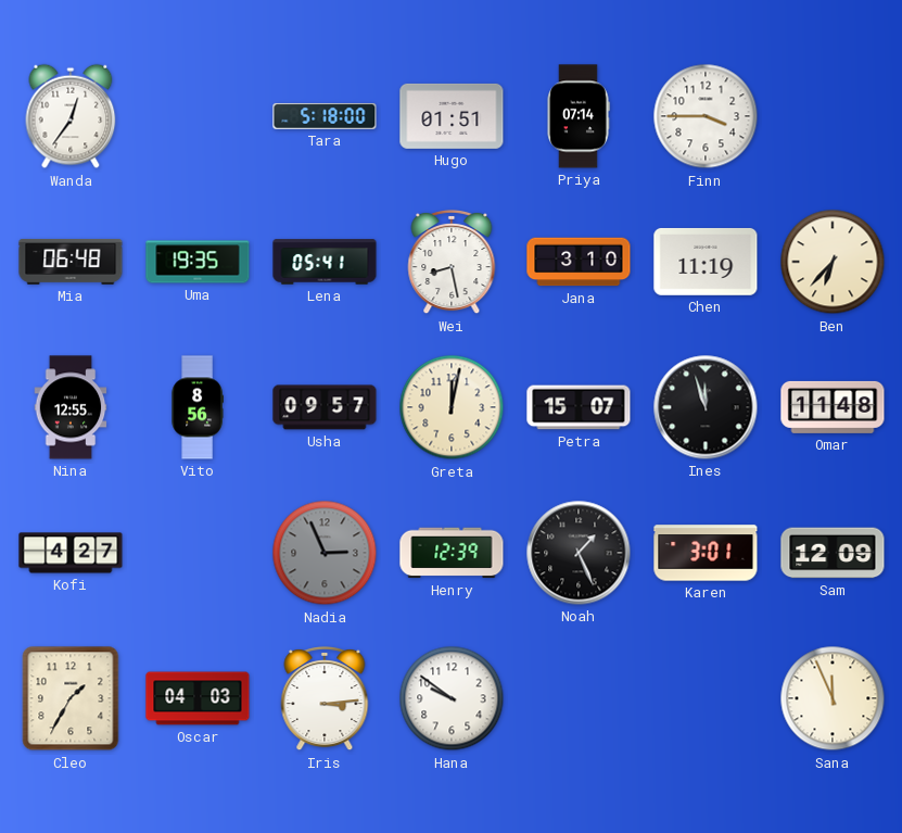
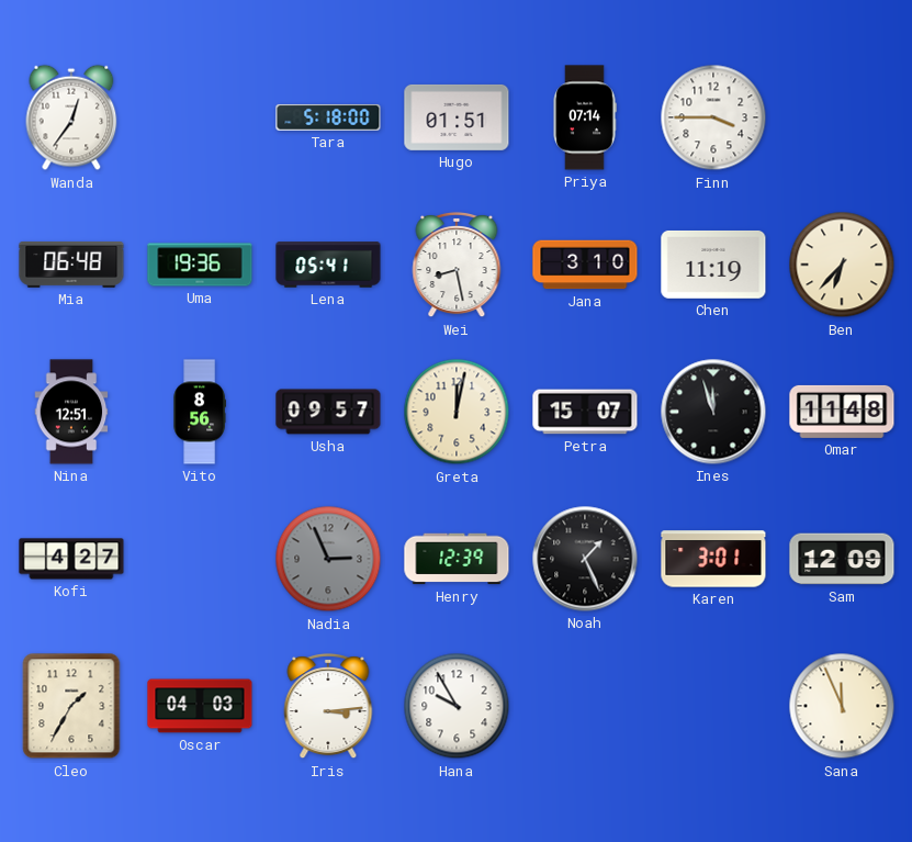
Uma: 19:35 -> 19:36 (200, 265)
Nina: 12:55 -> 12:51 (71, 412)
Hana: 9:51 -> 9:55 (457, 706)
